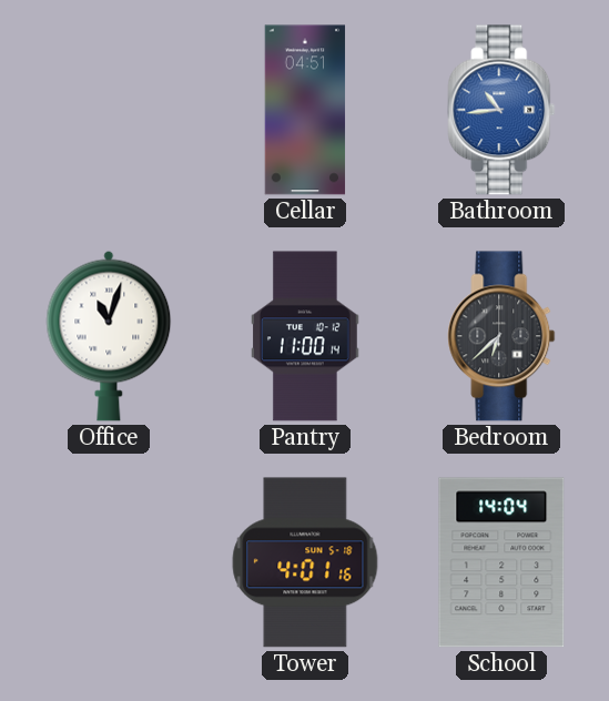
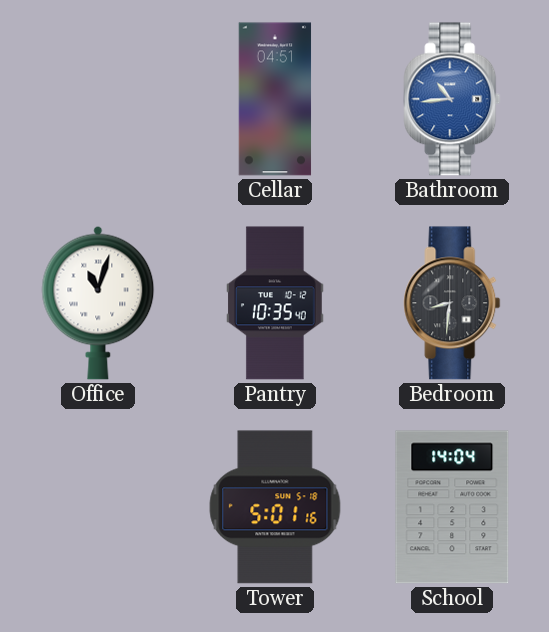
Pantry: 11:00 -> 10:35 (276, 303)
Bedroom: 6:38 -> 8:31 (452, 303)
Tower: 4:01 -> 5:01 (275, 507)
